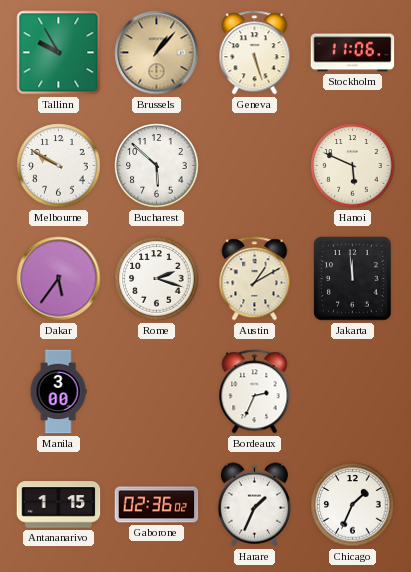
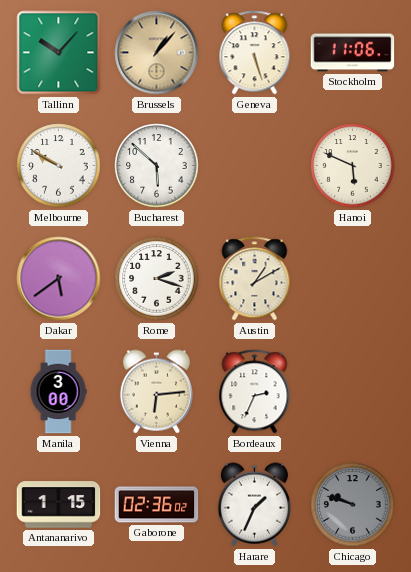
Tallinn: 9:55 -> 10:07 (59, 53)
Dakar: 5:36 -> 5:39 (59, 279)
Jakarta: 11:59 -> none (353, 279)
Vienna: none -> 6:14 (156, 392)
Chicago: 1:34 -> 9:48 (353, 505)
Chicago dial: white -> grey (353, 505)
